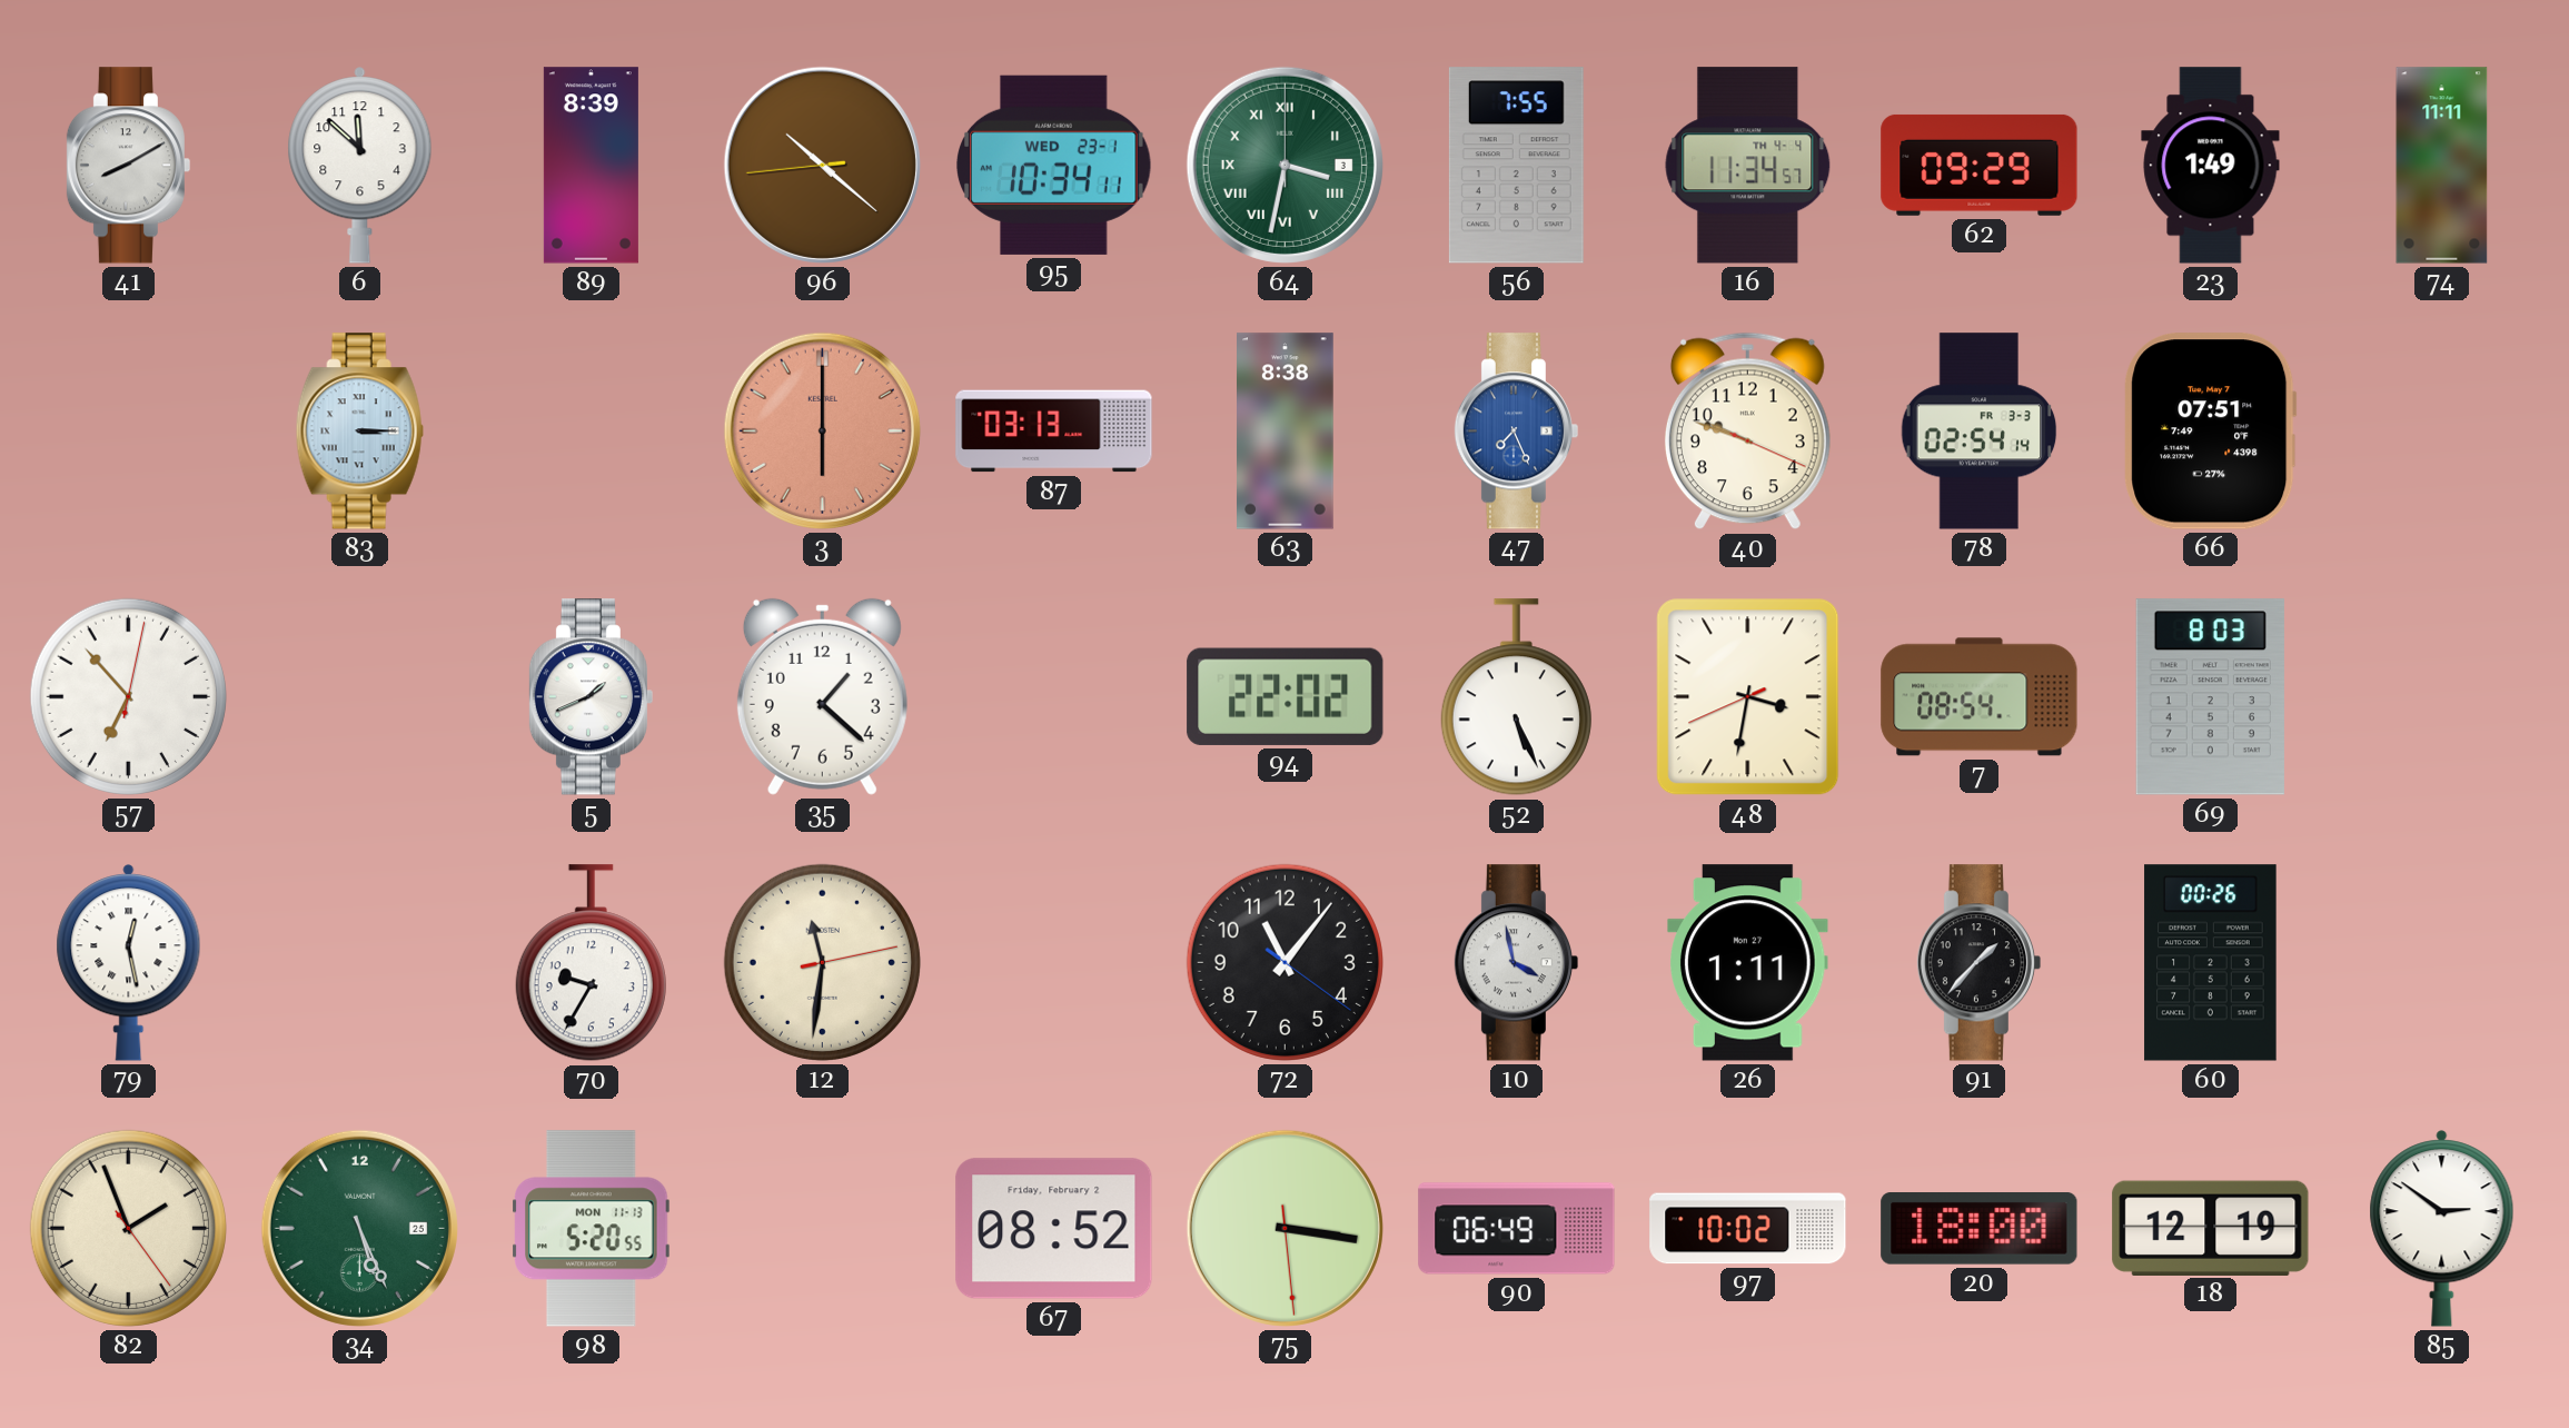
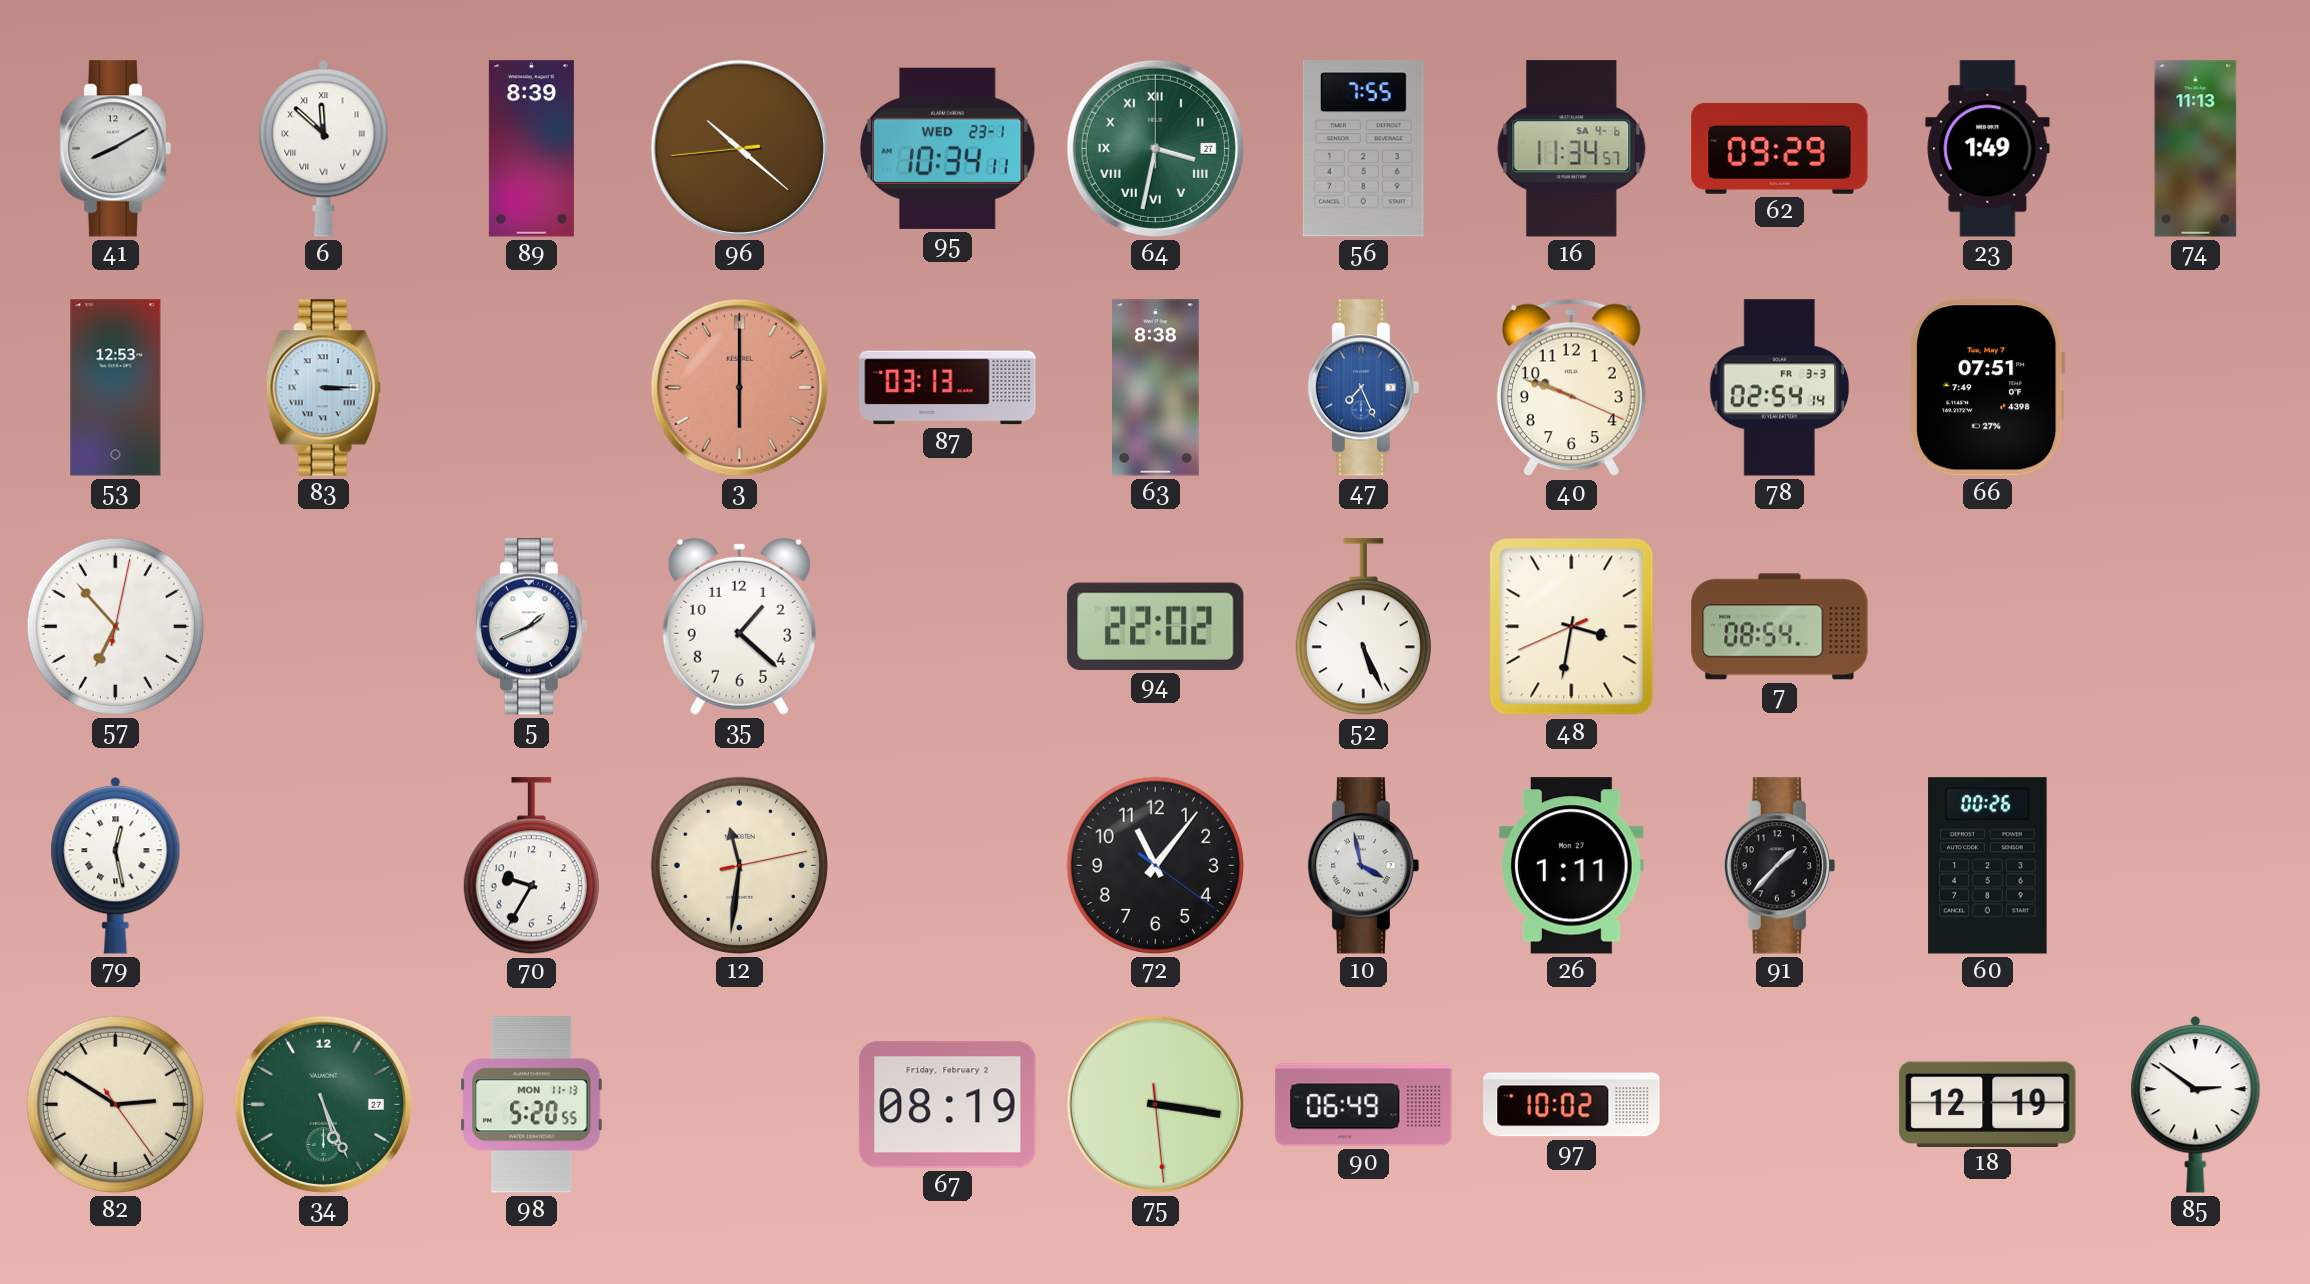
6 numerals: Arabic -> Roman (324, 149)
64 date: 3 -> 27 (1155, 148)
16 date: TH 4-4 -> SA 4-6 (1572, 149)
74: 11:11 -> 11:13 (2196, 149)
53: none -> 12:53 (116, 388)
69: 8:03 -> none (2210, 697)
82: 1:56 -> 2:50 (115, 1104)
34 date: 25 -> 27 (323, 1104)
67: 08:52 -> 08:19 (948, 1105)
20: 18:00 -> none (1980, 1229)
